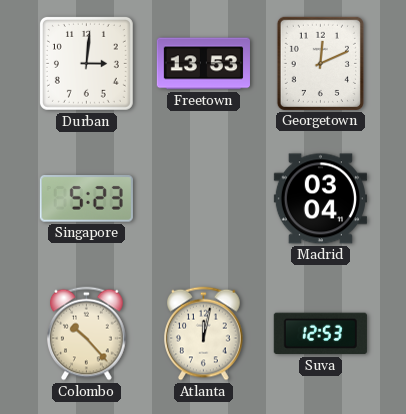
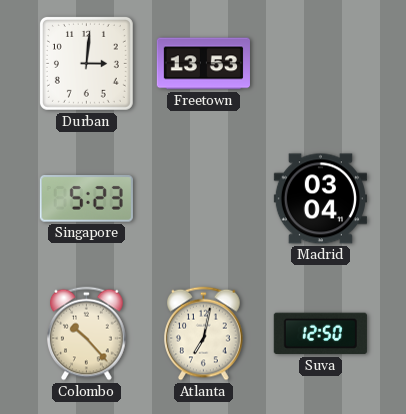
Georgetown: 12:11 -> none (320, 63)
Atlanta: 12:02 -> 7:02 (204, 334)
Suva: 12:53 -> 12:50 (320, 334)
